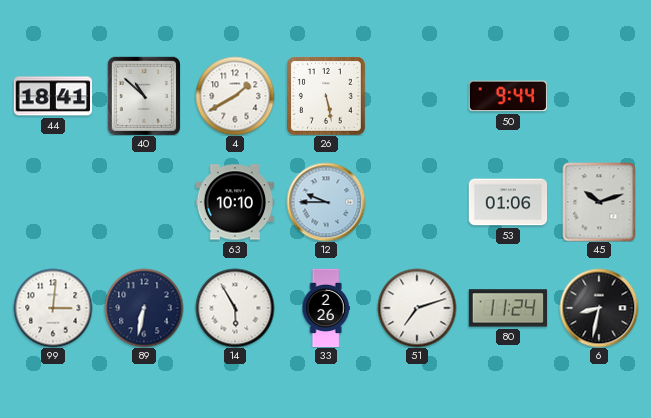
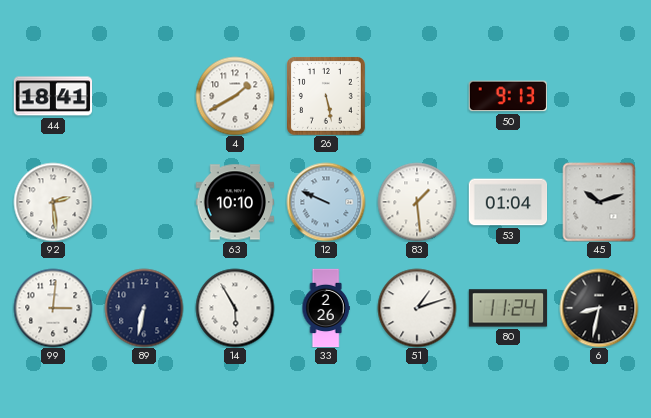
40: 10:52 -> none (144, 96)
50: 9:44 -> 9:13 (507, 96)
92: none -> 2:29 (53, 202)
12: 9:45 -> 9:49 (326, 202)
83: none -> 1:29 (417, 202)
53: 01:06 -> 01:04 (508, 202)
51: 7:12 -> 1:12 (417, 308)
